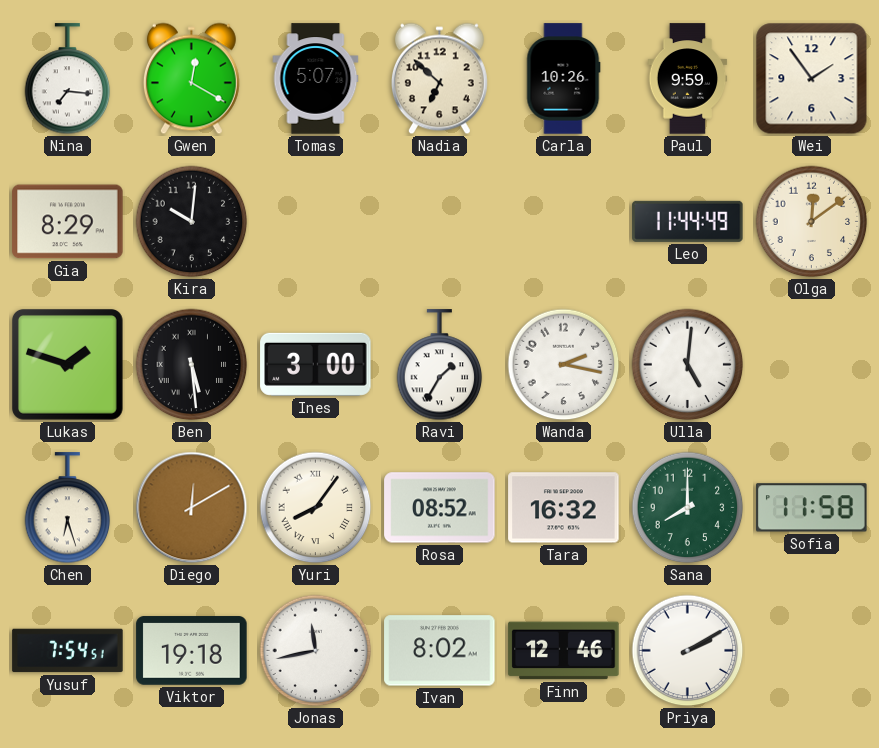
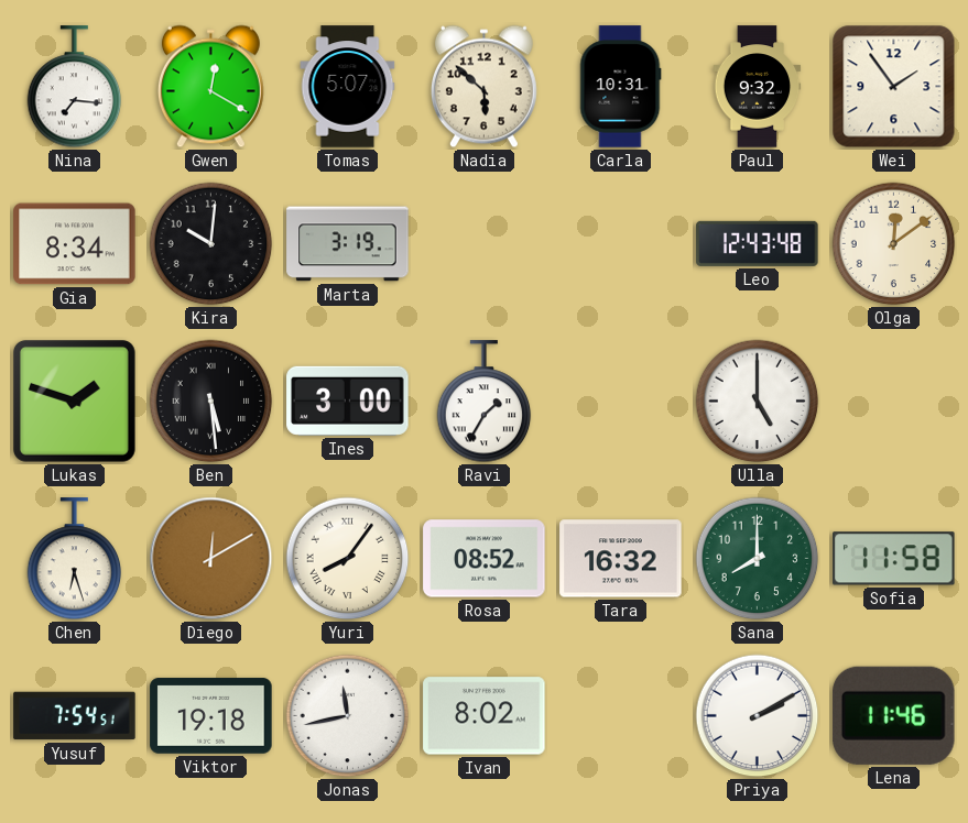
Nadia: 6:52 -> 5:52 (483, 87)
Carla: 10:26 -> 10:31 (621, 87)
Paul: 9:59 -> 9:32 (758, 87)
Gia: 8:29 -> 8:34 (75, 244)
Marta: none -> 3:19 (348, 244)
Leo: 11:44 -> 12:43 (758, 243)
Wanda: 2:17 -> none (564, 365)
Ulla: 5:01 -> 5:00 (758, 402)
Finn: 12:46 -> none (564, 651)
Lena: none -> 11:46 (893, 715)
